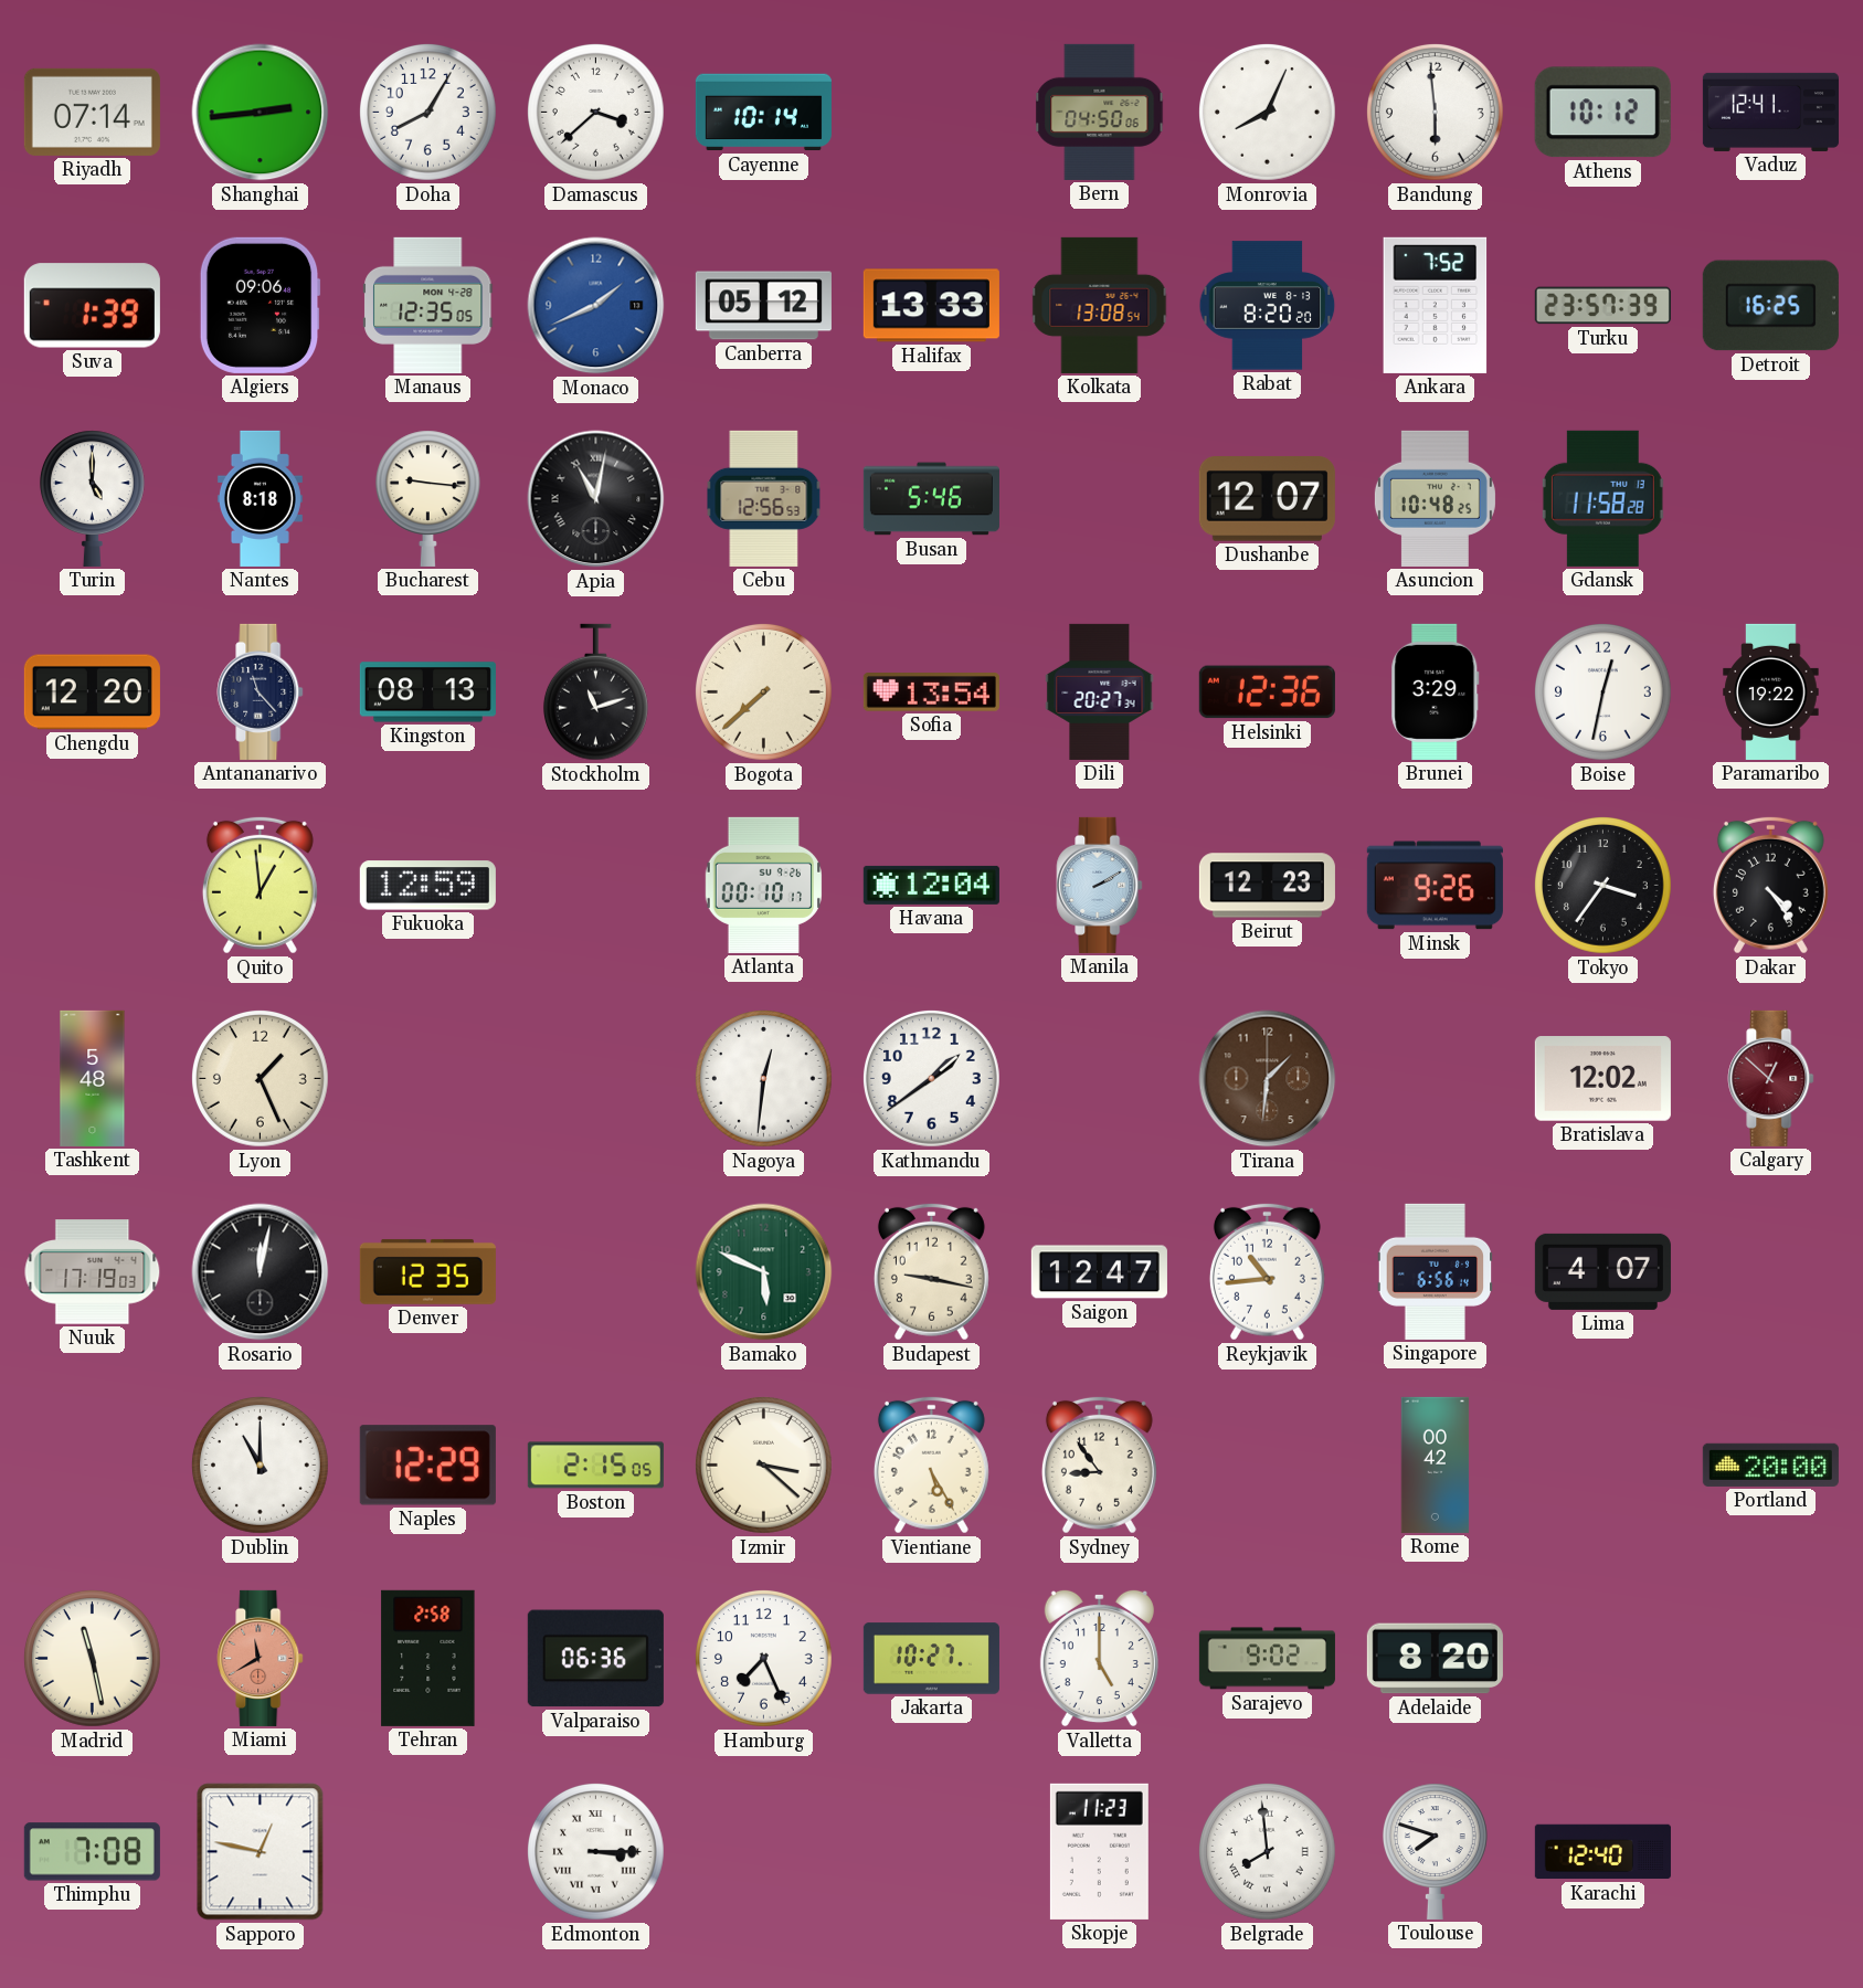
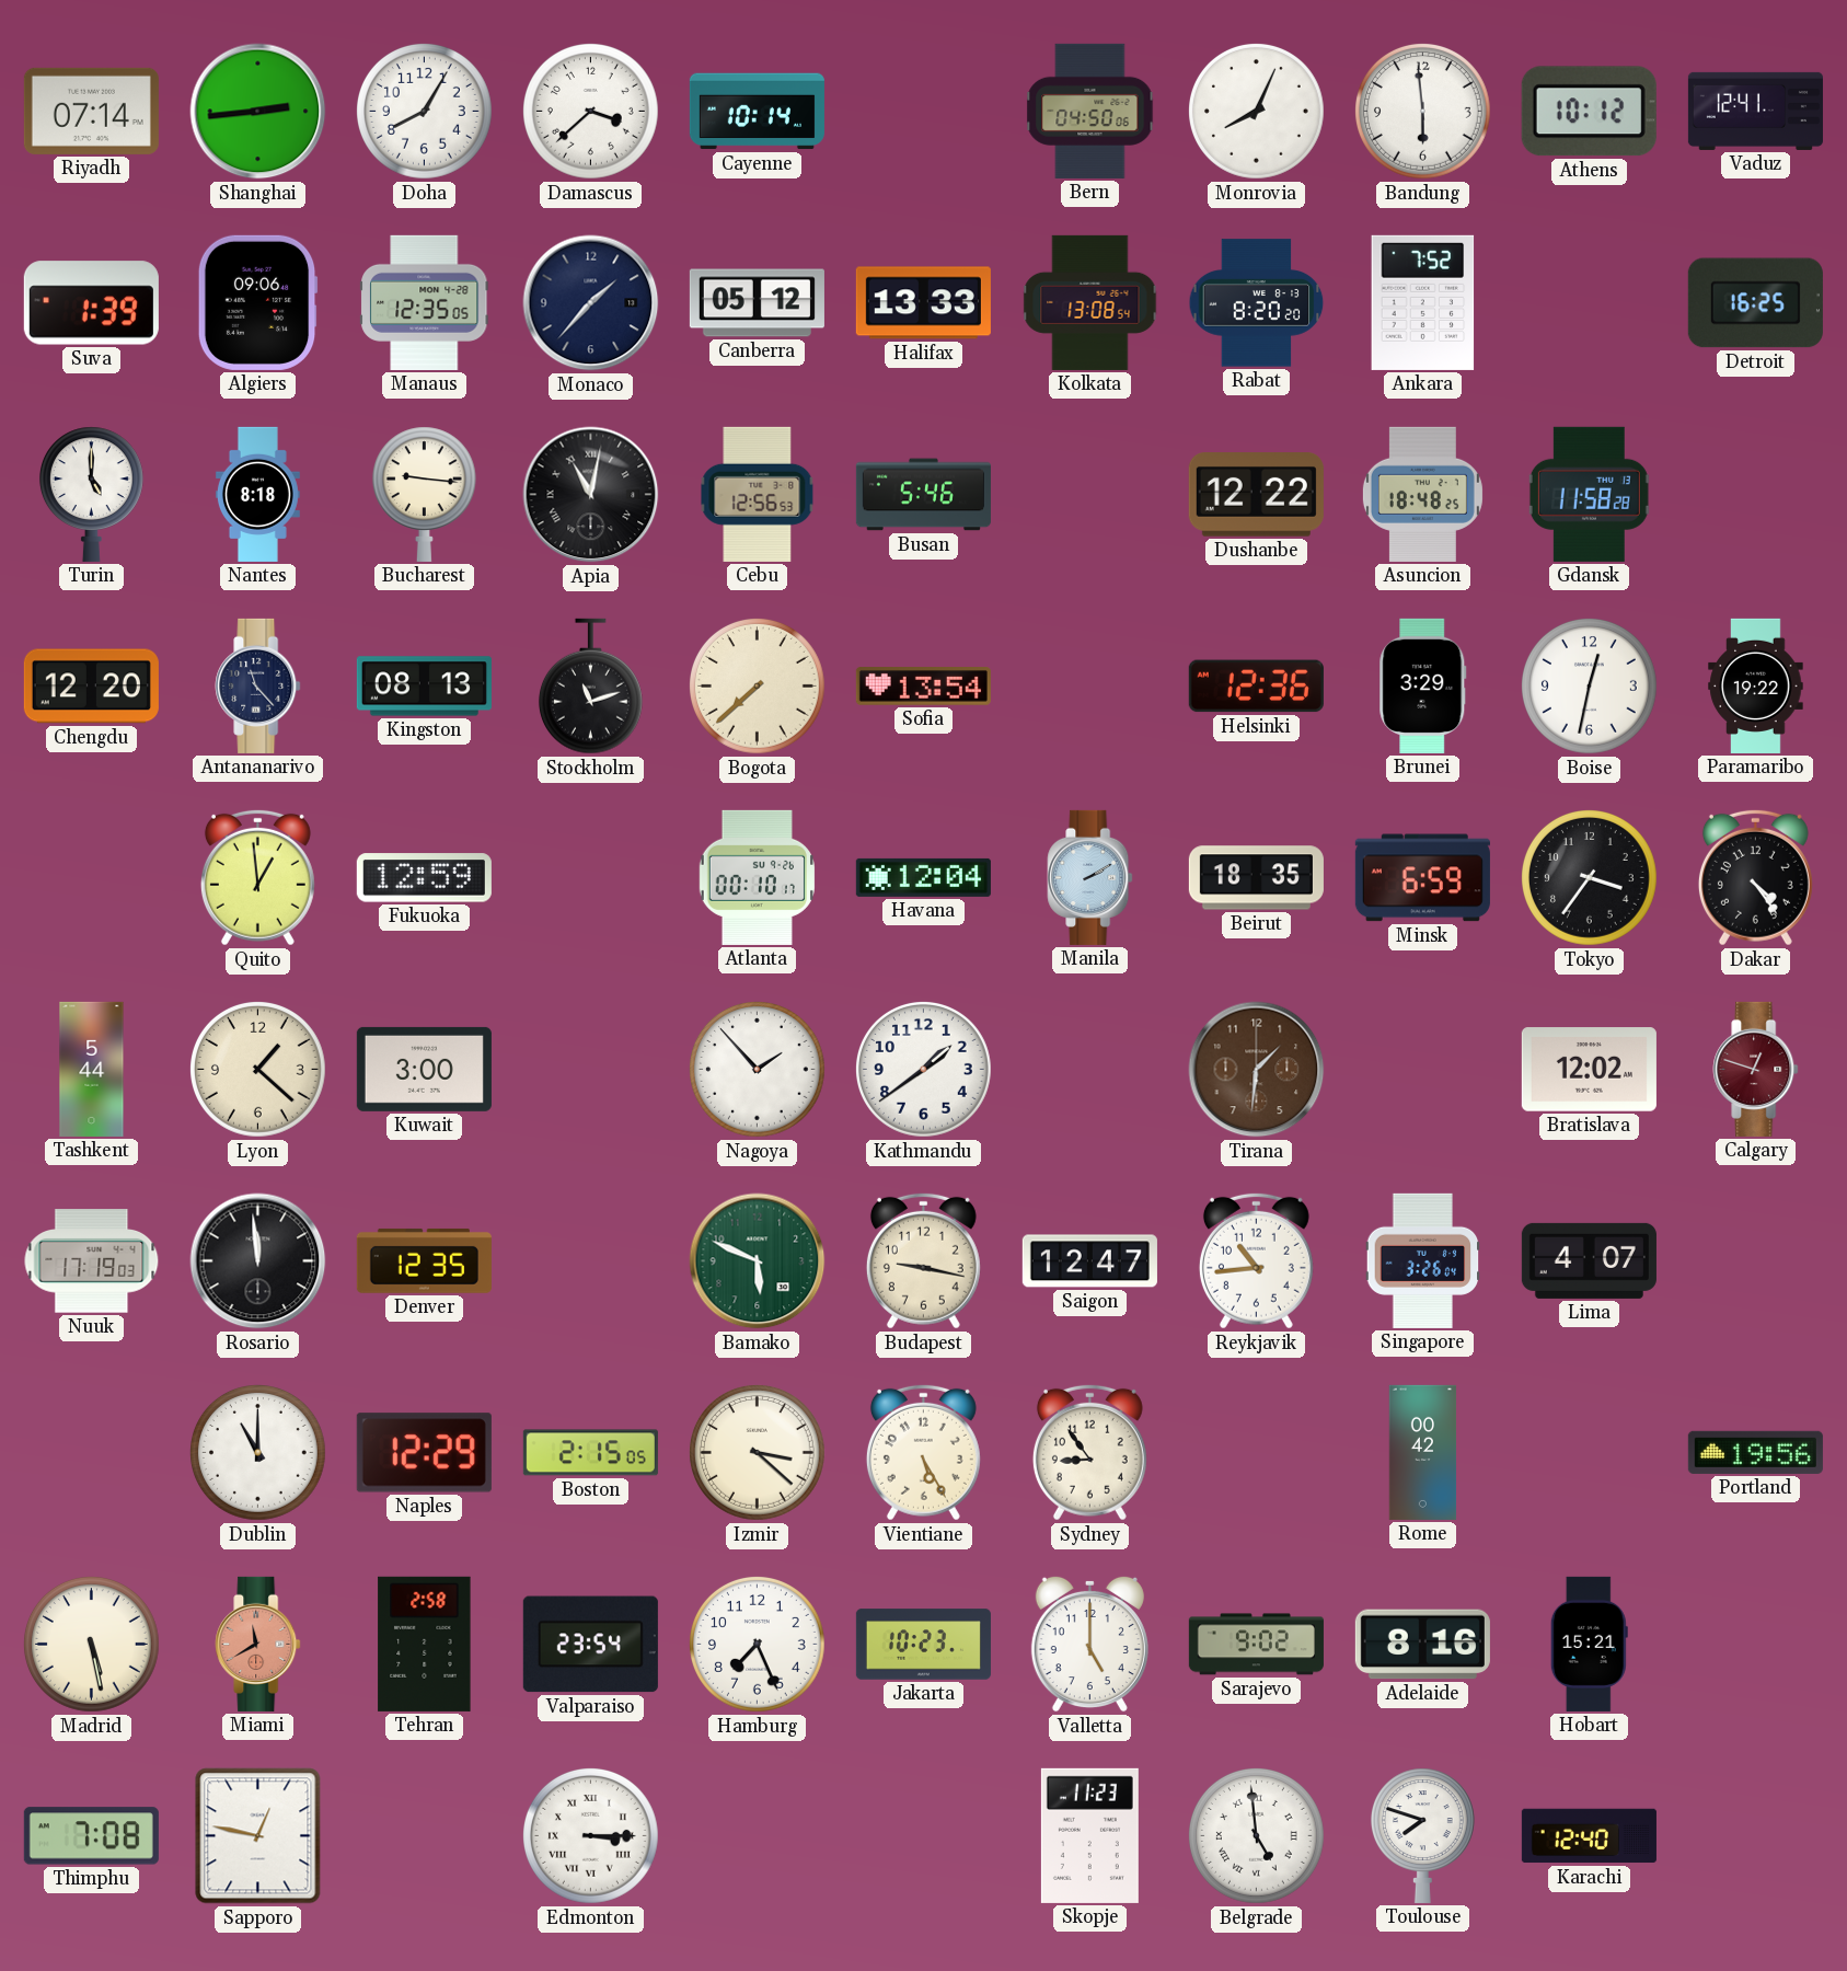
Monaco: 1:41 -> 1:37 (591, 303)
Monaco dial: blue -> navy (591, 303)
Turku: 23:57 -> none (1602, 306)
Dushanbe: 12:07 -> 12:22 (1256, 495)
Asuncion: 10:48 -> 18:48 (1422, 494)
Dili: 20:27 -> none (1100, 691)
Beirut: 12:23 -> 18:35 (1256, 878)
Minsk: 9:26 -> 6:59 (1422, 878)
Tashkent: 5:48 -> 5:44 (92, 1069)
Lyon: 1:26 -> 1:22 (258, 1070)
Kuwait: none -> 3:00 (424, 1069)
Nagoya: 12:31 -> 1:53 (758, 1070)
Calgary: 12:52 -> 12:48 (1756, 1069)
Rosario: 12:02 -> 11:59 (258, 1261)
Singapore: 6:56 -> 3:26 (1423, 1260)
Portland: 20:00 -> 19:56 (1755, 1452)
Madrid: 11:28 -> 5:28 (92, 1645)
Valparaiso: 06:36 -> 23:54 (590, 1645)
Jakarta: 10:27 -> 10:23 (923, 1645)
Adelaide: 8:20 -> 8:16 (1422, 1645)
Hobart: none -> 15:21 (1589, 1644)
Belgrade: 7:59 -> 4:59 (1257, 1836)
